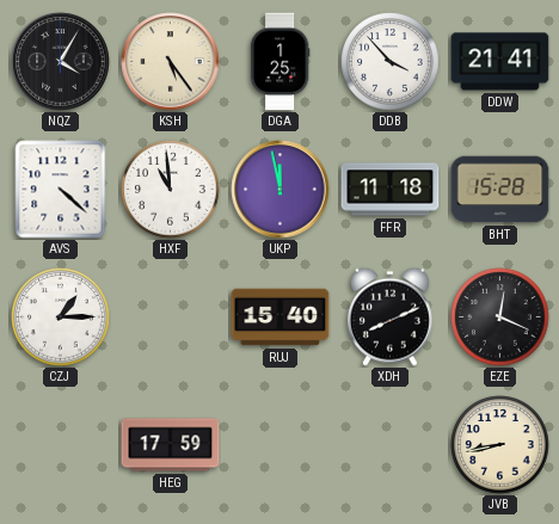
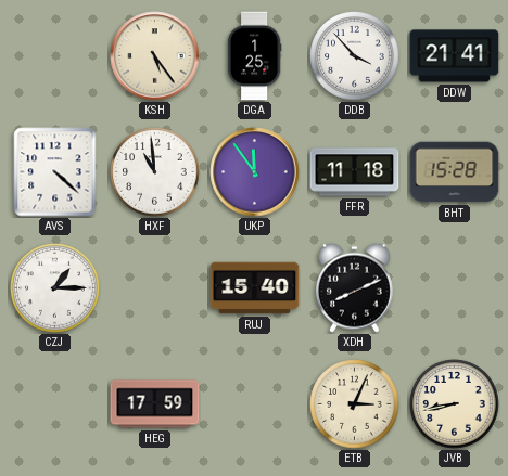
NQZ: 4:05 -> none (61, 62)
UKP: 11:58 -> 11:54 (255, 172)
EZE: 12:19 -> none (500, 318)
ETB: none -> 3:04 (355, 404)
